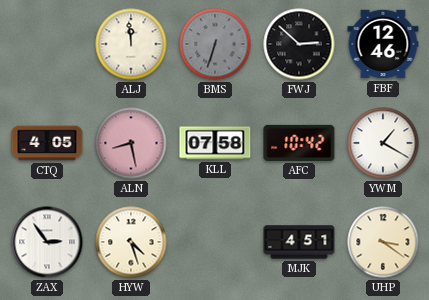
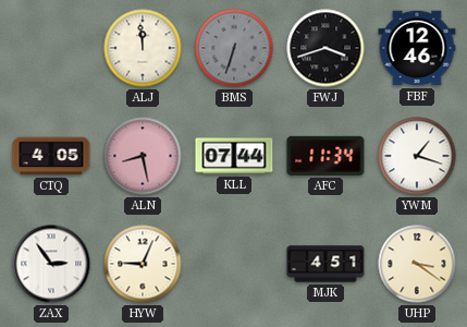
FWJ: 2:52 -> 3:42 (325, 48)
KLL: 07:58 -> 07:44 (234, 156)
AFC: 10:42 -> 11:34 (325, 156)
YWM: 1:20 -> 1:18 (417, 156)
HYW: 4:27 -> 9:04 (143, 264)
